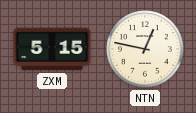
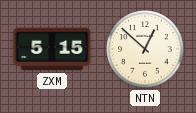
NTN: 12:47 -> 12:52 (145, 49)
